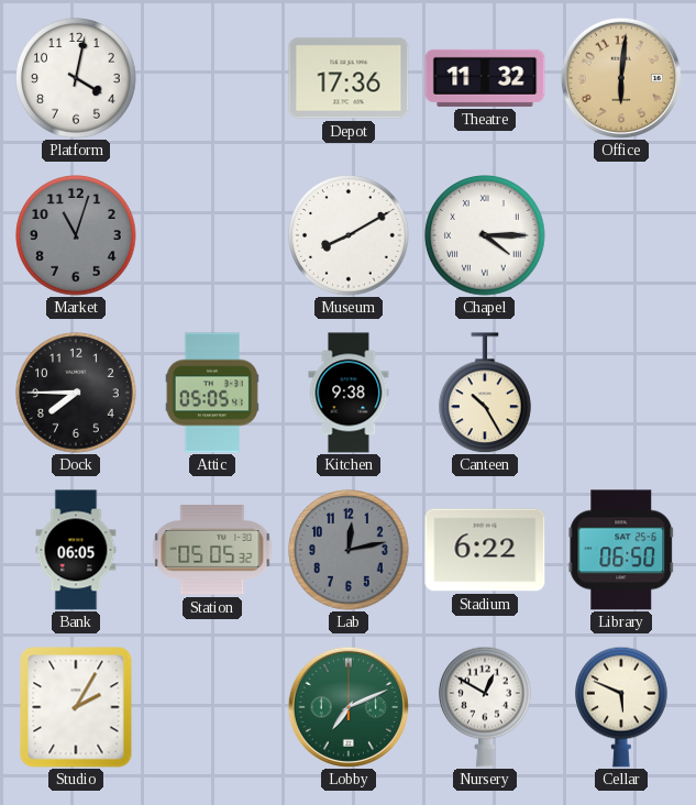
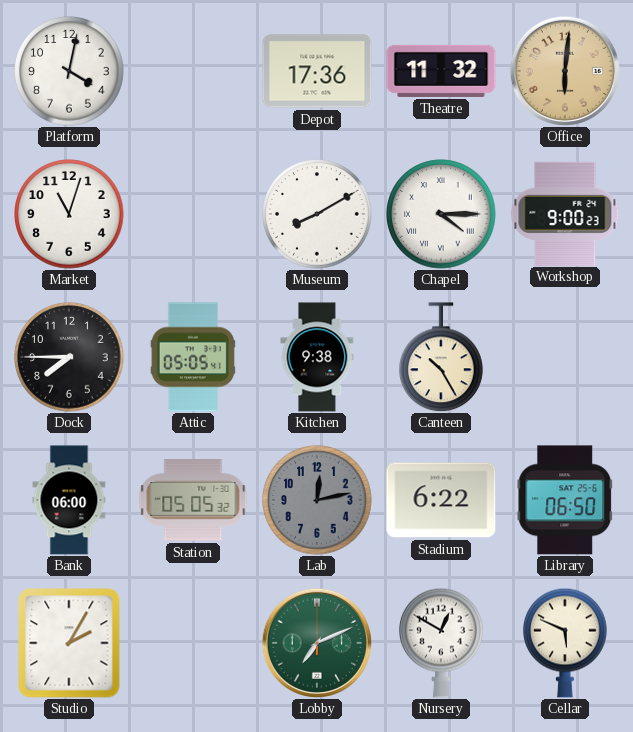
Market dial: grey -> white (69, 214)
Workshop: none -> 9:00 (565, 213)
Bank: 06:05 -> 06:00 (69, 500)
